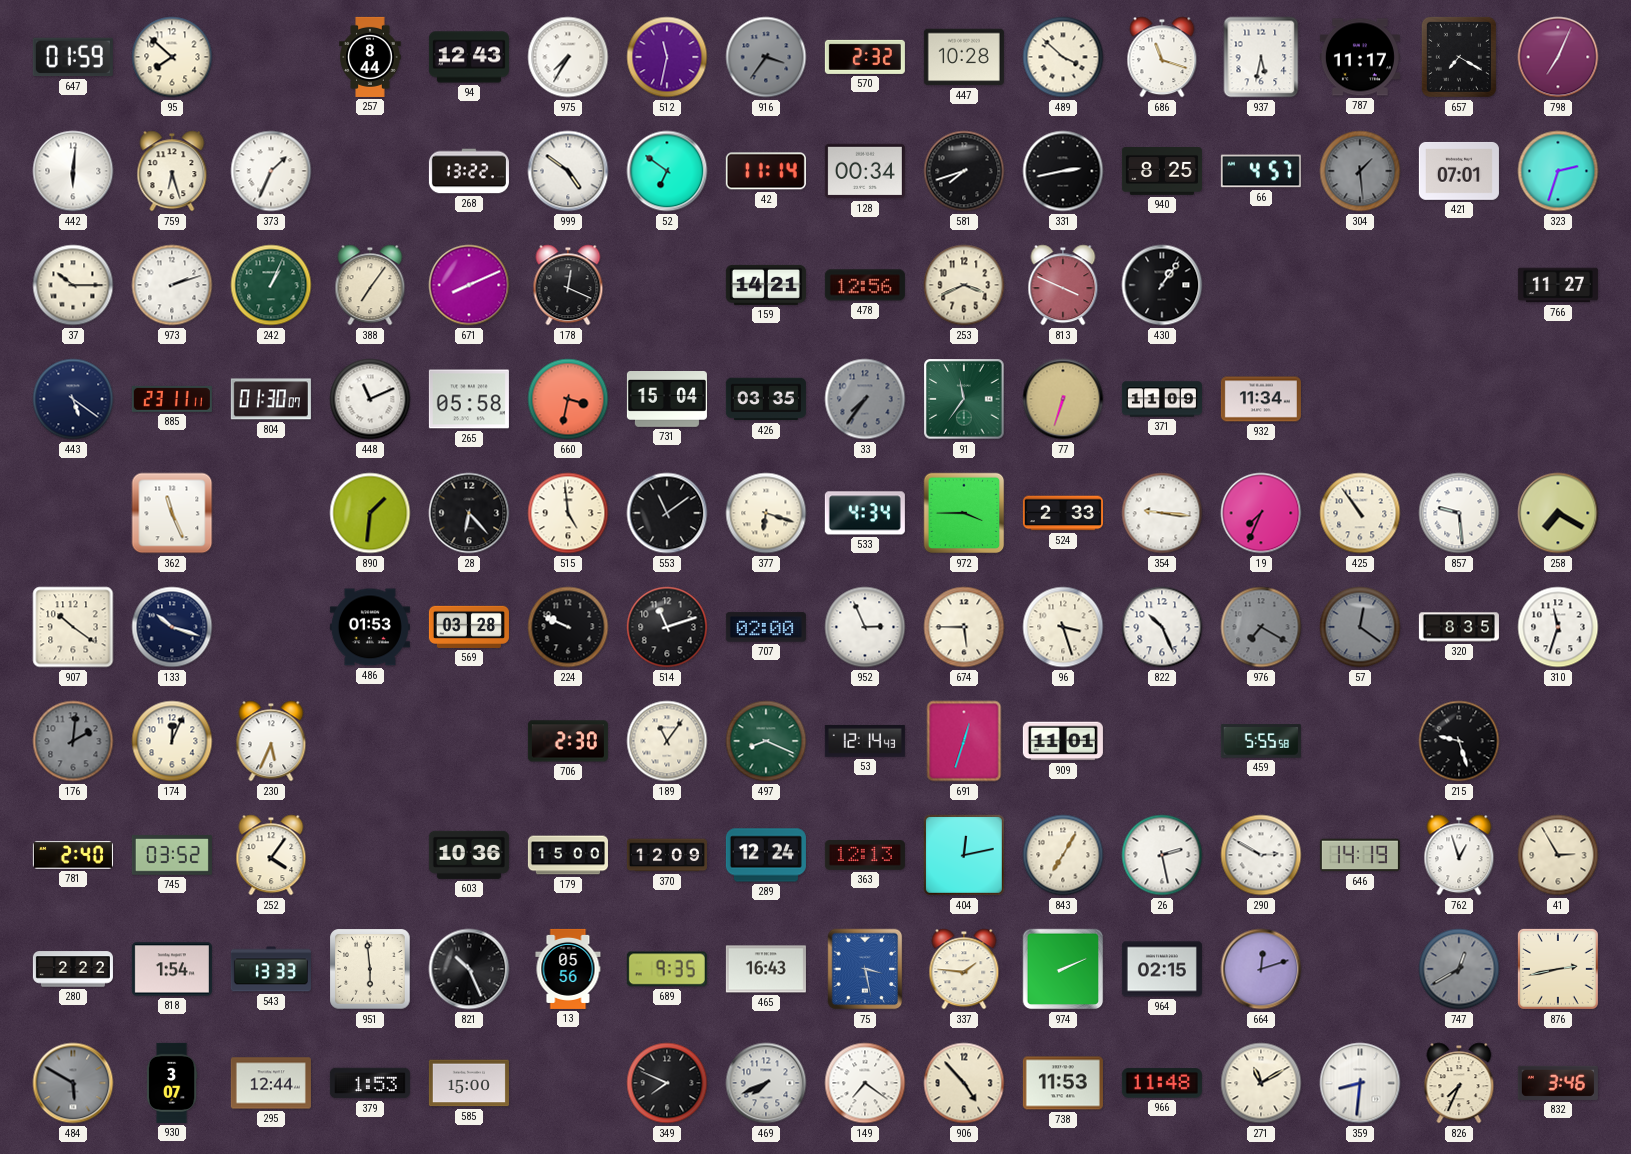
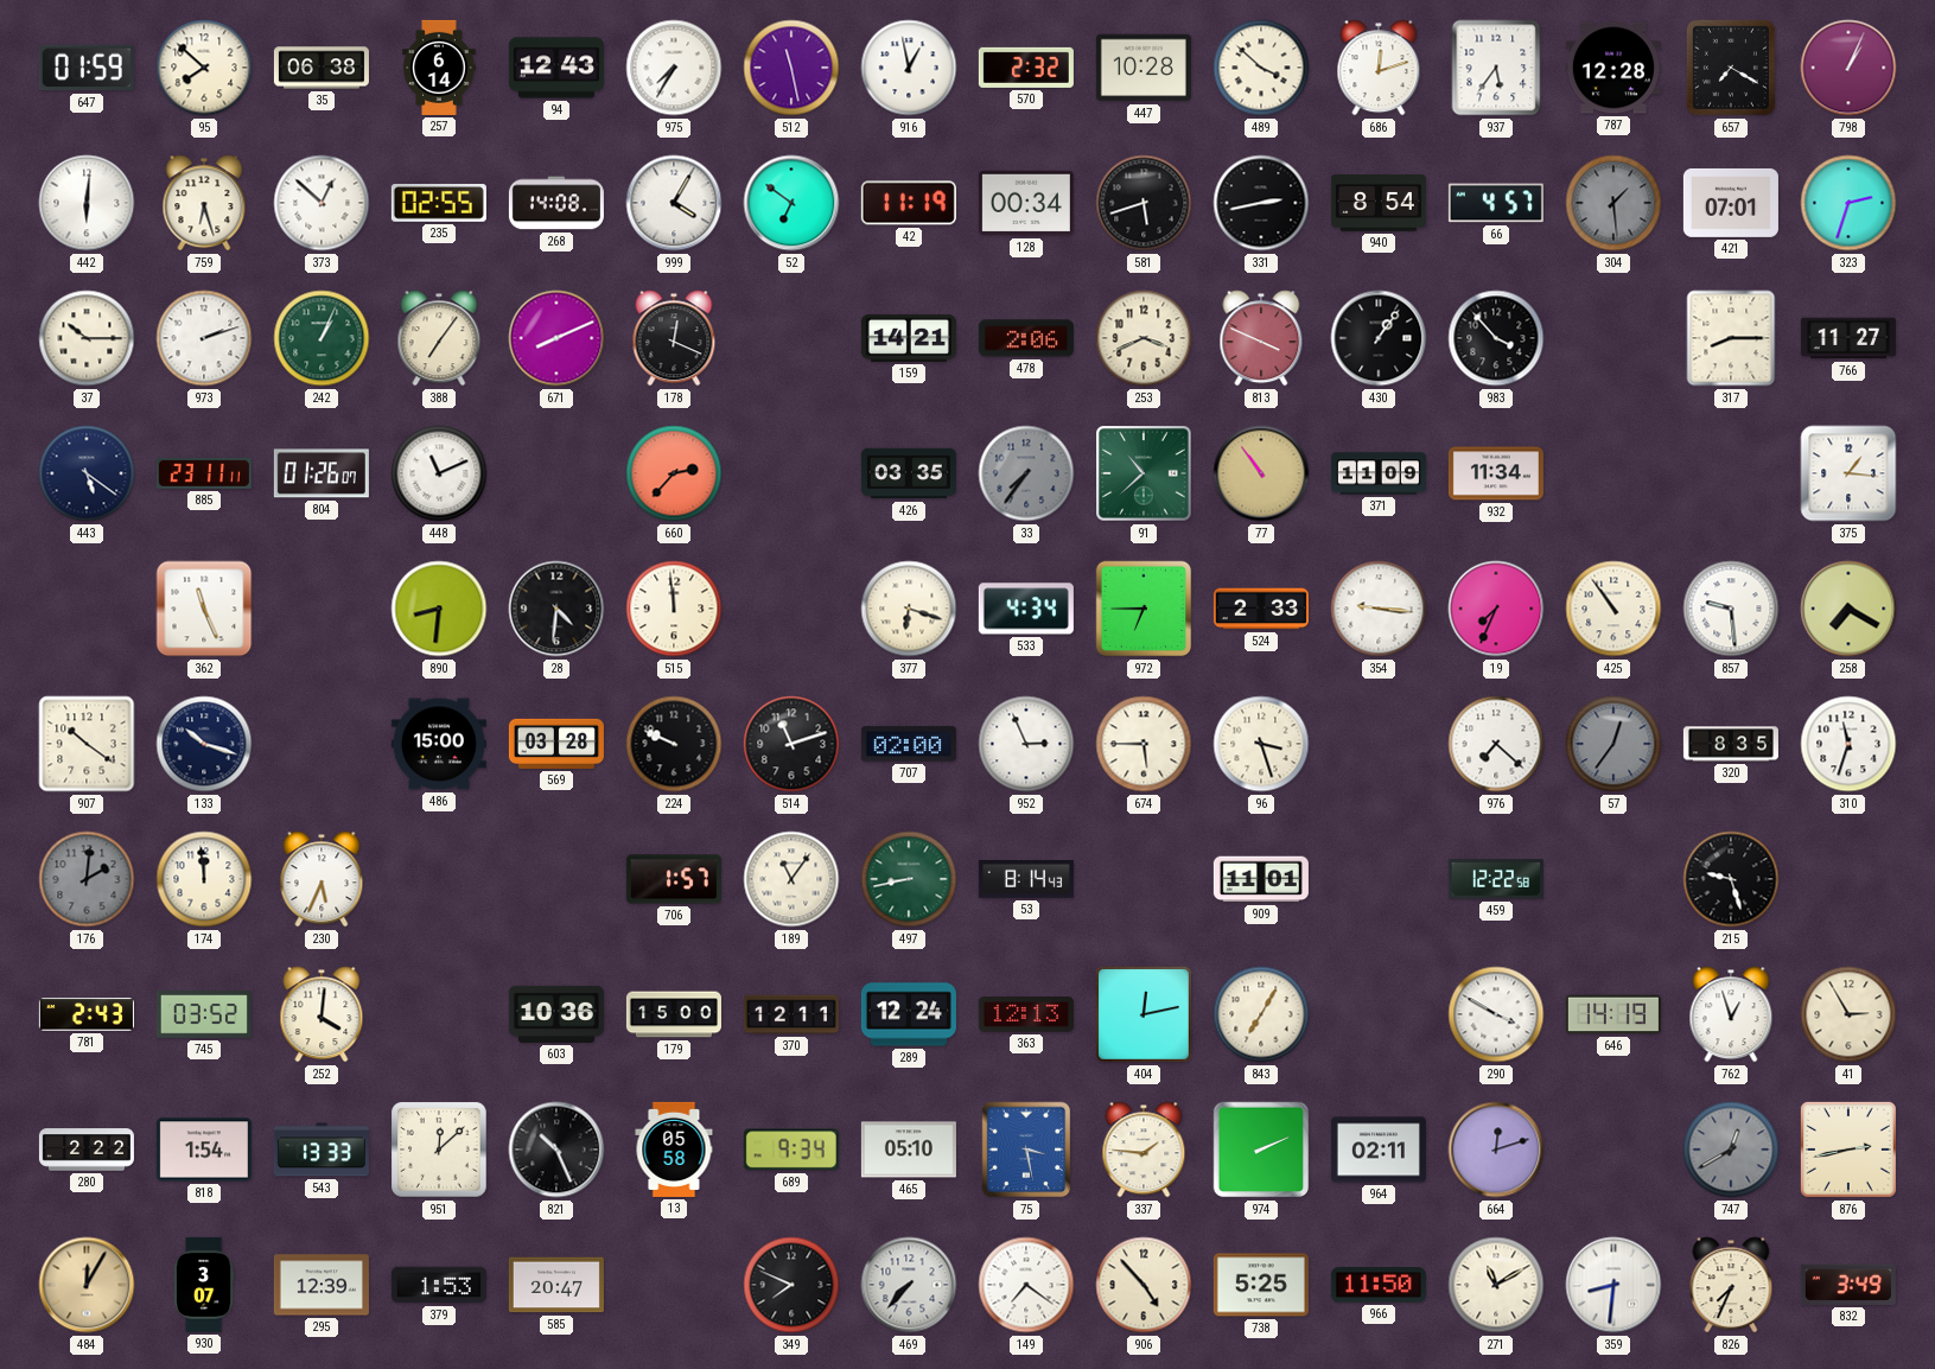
35: none -> 06:38 (322, 68)
257: 8:44 -> 6:14 (439, 68)
512: 11:32 -> 11:28 (791, 68)
916: 3:36 -> 12:58 (909, 68)
916 dial: grey -> white (909, 68)
686: 11:18 -> 12:12 (1379, 68)
937: 5:32 -> 5:36 (1496, 68)
787: 11:17 -> 12:28 (1613, 68)
798: 7:04 -> 1:04 (1848, 68)
373: 1:34 -> 12:52 (322, 203)
235: none -> 02:55 (439, 204)
268: 13:22 -> 14:08 (556, 203)
999: 4:51 -> 4:05 (674, 203)
42: 11:14 -> 11:19 (909, 203)
581: 7:42 -> 5:42 (1144, 203)
940: 8:25 -> 8:54 (1379, 204)
478: 12:56 -> 2:06 (1026, 338)
983: none -> 3:53 (1496, 338)
317: none -> 8:15 (1731, 338)
804: 01:30 -> 01:26 (322, 473)
265: 05:58 -> none (469, 399)
660: 3:32 -> 2:37 (674, 473)
731: 15:04 -> none (667, 400)
91: 11:36 -> 10:38 (1144, 473)
77: 6:33 -> 10:54 (1261, 473)
375: none -> 1:16 (1848, 473)
890: 1:31 -> 8:31 (439, 609)
28: 6:23 -> 4:31 (556, 609)
515: 4:59 -> 11:59 (674, 609)
553: 11:09 -> none (667, 513)
972: 3:45 -> 6:45 (1144, 609)
486: 01:53 -> 15:00 (439, 744)
822: 10:26 -> none (1162, 627)
976: 7:20 -> 7:22 (1496, 744)
976 dial: grey -> white (1496, 744)
57: 12:21 -> 12:36 (1613, 744)
174: 12:04 -> 11:59 (204, 879)
706: 2:30 -> 1:57 (674, 879)
497: 8:19 -> 8:43 (909, 879)
53: 12:14 -> 8:14 (1026, 879)
691: 12:33 -> none (964, 741)
459: 5:55 -> 12:22 (1496, 879)
781: 2:40 -> 2:43 (87, 1014)
252: 4:06 -> 4:01 (322, 1014)
370: 12:09 -> 12:11 (791, 1014)
26: 2:28 -> none (1162, 855)
290: 2:50 -> 3:50 (1496, 1014)
951: 5:59 -> 12:08 (439, 1150)
13: 05:56 -> 05:58 (674, 1150)
689: 9:35 -> 9:34 (791, 1150)
465: 16:43 -> 05:10 (909, 1150)
964: 02:15 -> 02:11 (1379, 1150)
484: 5:50 -> 12:05 (87, 1285)
484 dial: grey -> champagne (87, 1285)
295: 12:44 -> 12:39 (322, 1285)
585: 15:00 -> 20:47 (556, 1285)
469: 7:41 -> 7:37 (909, 1285)
738: 11:53 -> 5:25 (1261, 1285)
966: 11:48 -> 11:50 (1379, 1285)
832: 3:46 -> 3:49 (1848, 1285)
